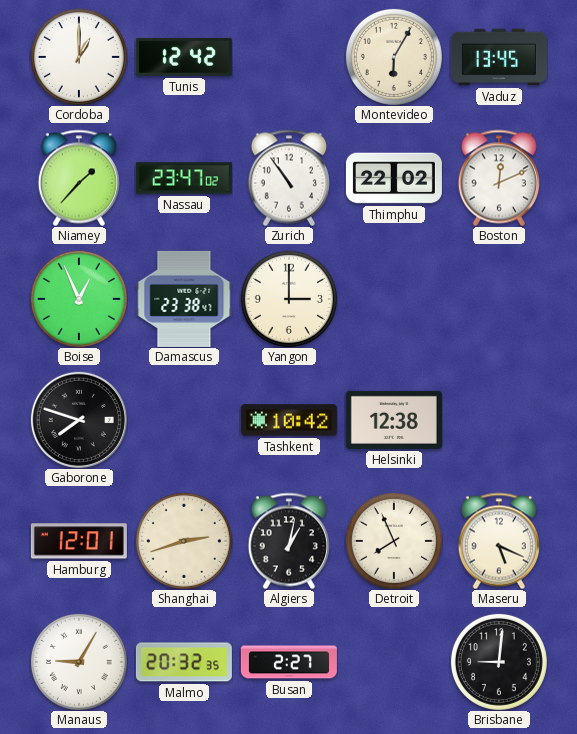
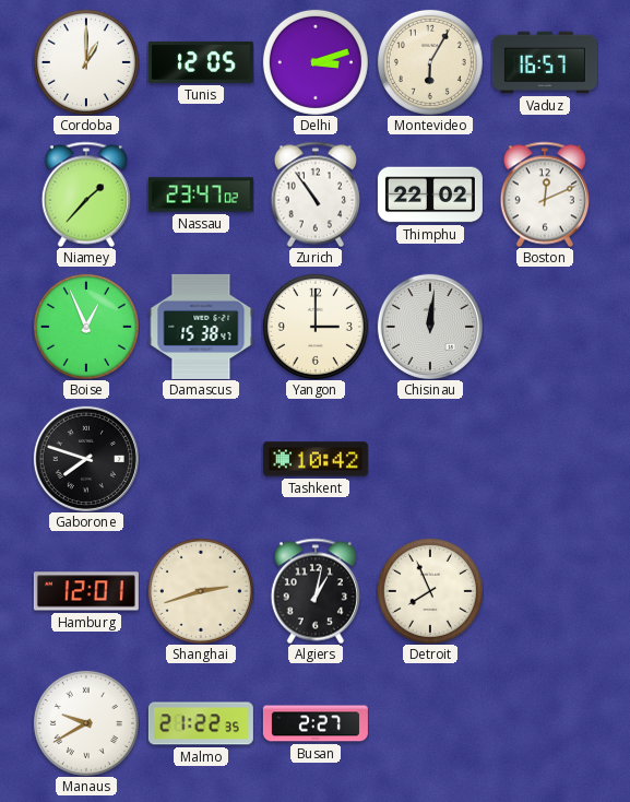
Tunis: 12:42 -> 12:05 (201, 62)
Delhi: none -> 3:12 (316, 62)
Vaduz: 13:45 -> 16:57 (545, 62)
Damascus: 23:38 -> 15:38 (201, 327)
Chisinau: none -> 12:01 (430, 327)
Helsinki: 12:38 -> none (394, 420)
Maseru: 5:19 -> none (499, 541)
Manaus: 9:05 -> 9:40 (86, 723)
Malmo: 20:32 -> 21:22 (201, 723)
Brisbane: 9:01 -> none (499, 662)
